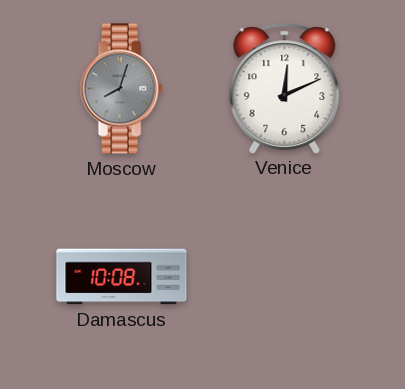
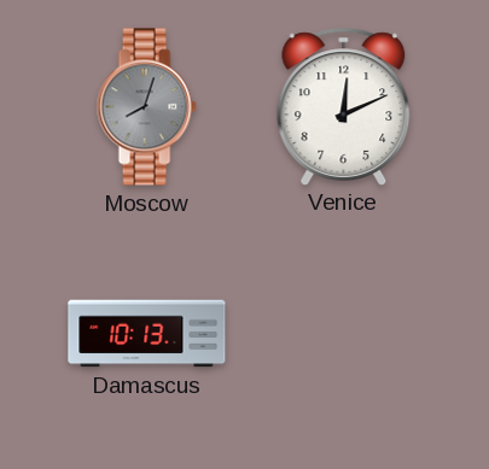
Damascus: 10:08 -> 10:13 (147, 334)
